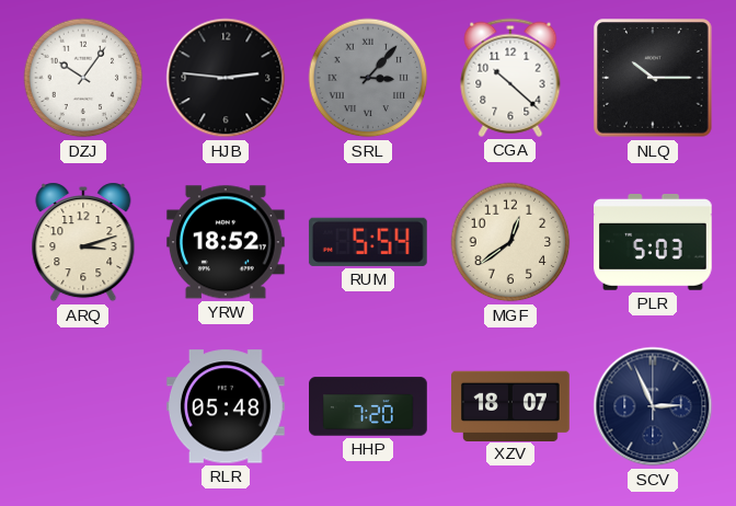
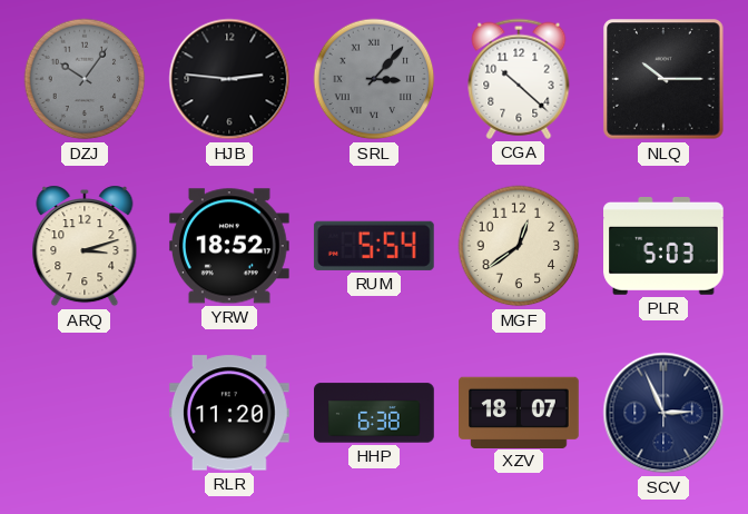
DZJ dial: white -> grey (85, 79)
RLR: 05:48 -> 11:20 (230, 413)
HHP: 7:20 -> 6:38 (374, 413)
